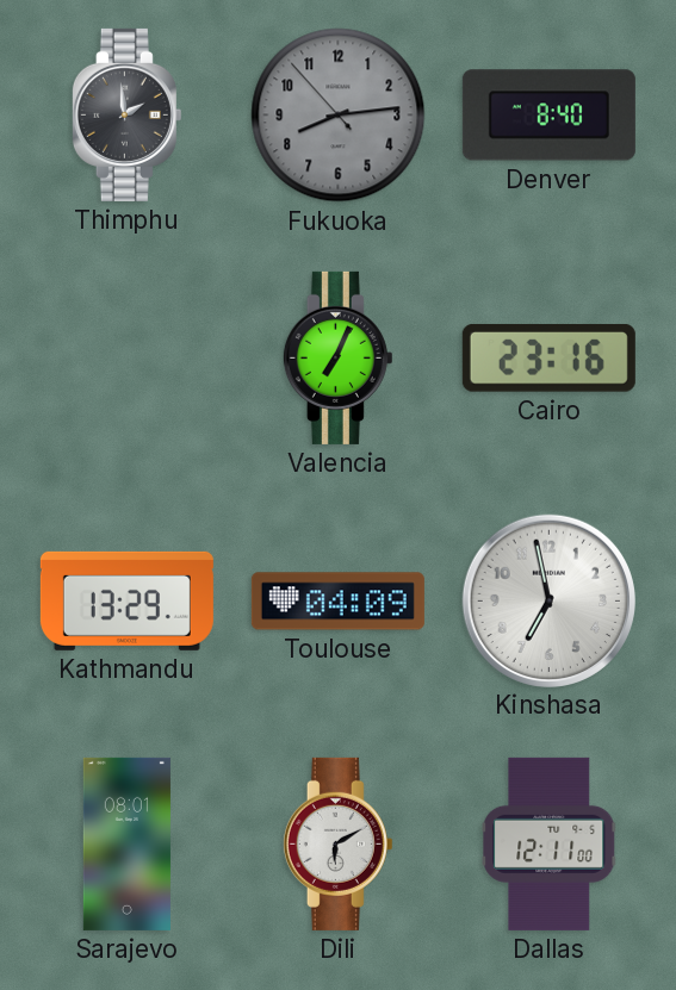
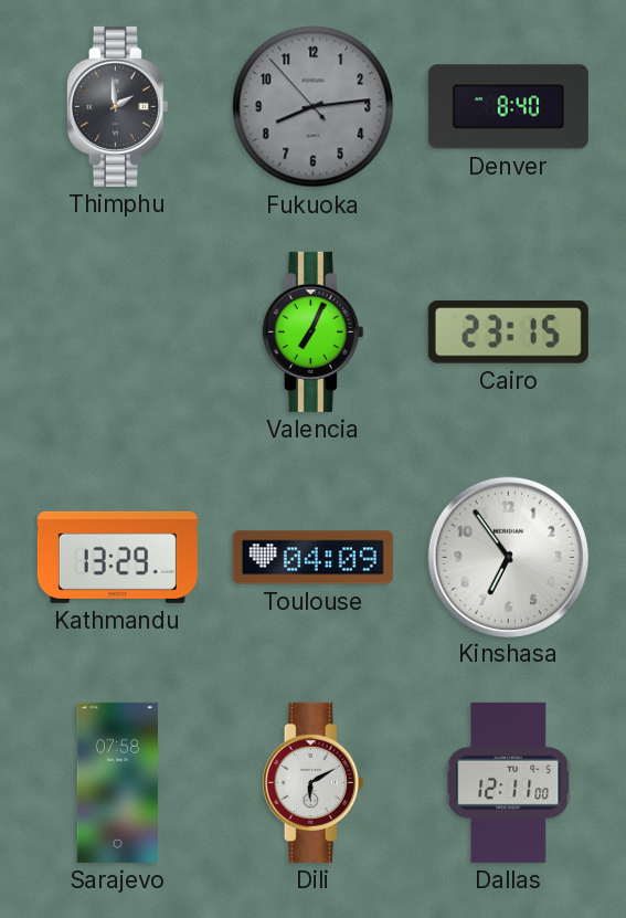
Cairo: 23:16 -> 23:15 (508, 331)
Kinshasa: 6:58 -> 6:54 (508, 557)
Sarajevo: 08:01 -> 07:58 (117, 782)
